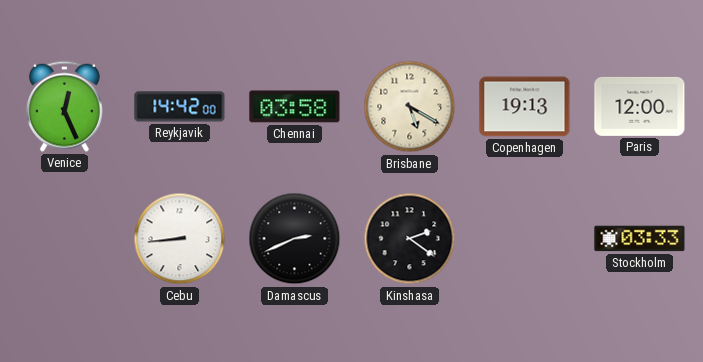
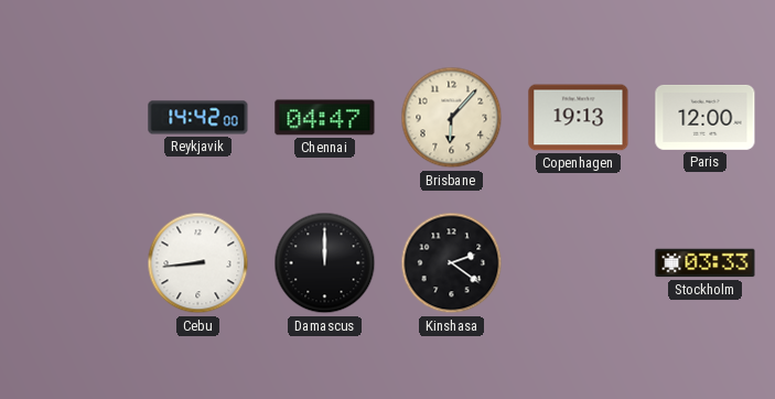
Venice: 12:26 -> none (64, 106)
Chennai: 03:58 -> 04:47 (325, 118)
Brisbane: 5:20 -> 6:07 (452, 118)
Damascus: 2:41 -> 12:00 (325, 263)
